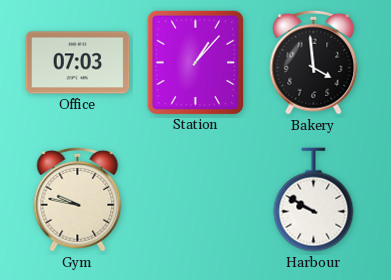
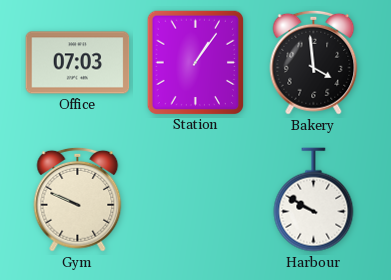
Station: 1:07 -> 1:06 (195, 62)
Gym: 9:47 -> 9:49 (78, 199)
